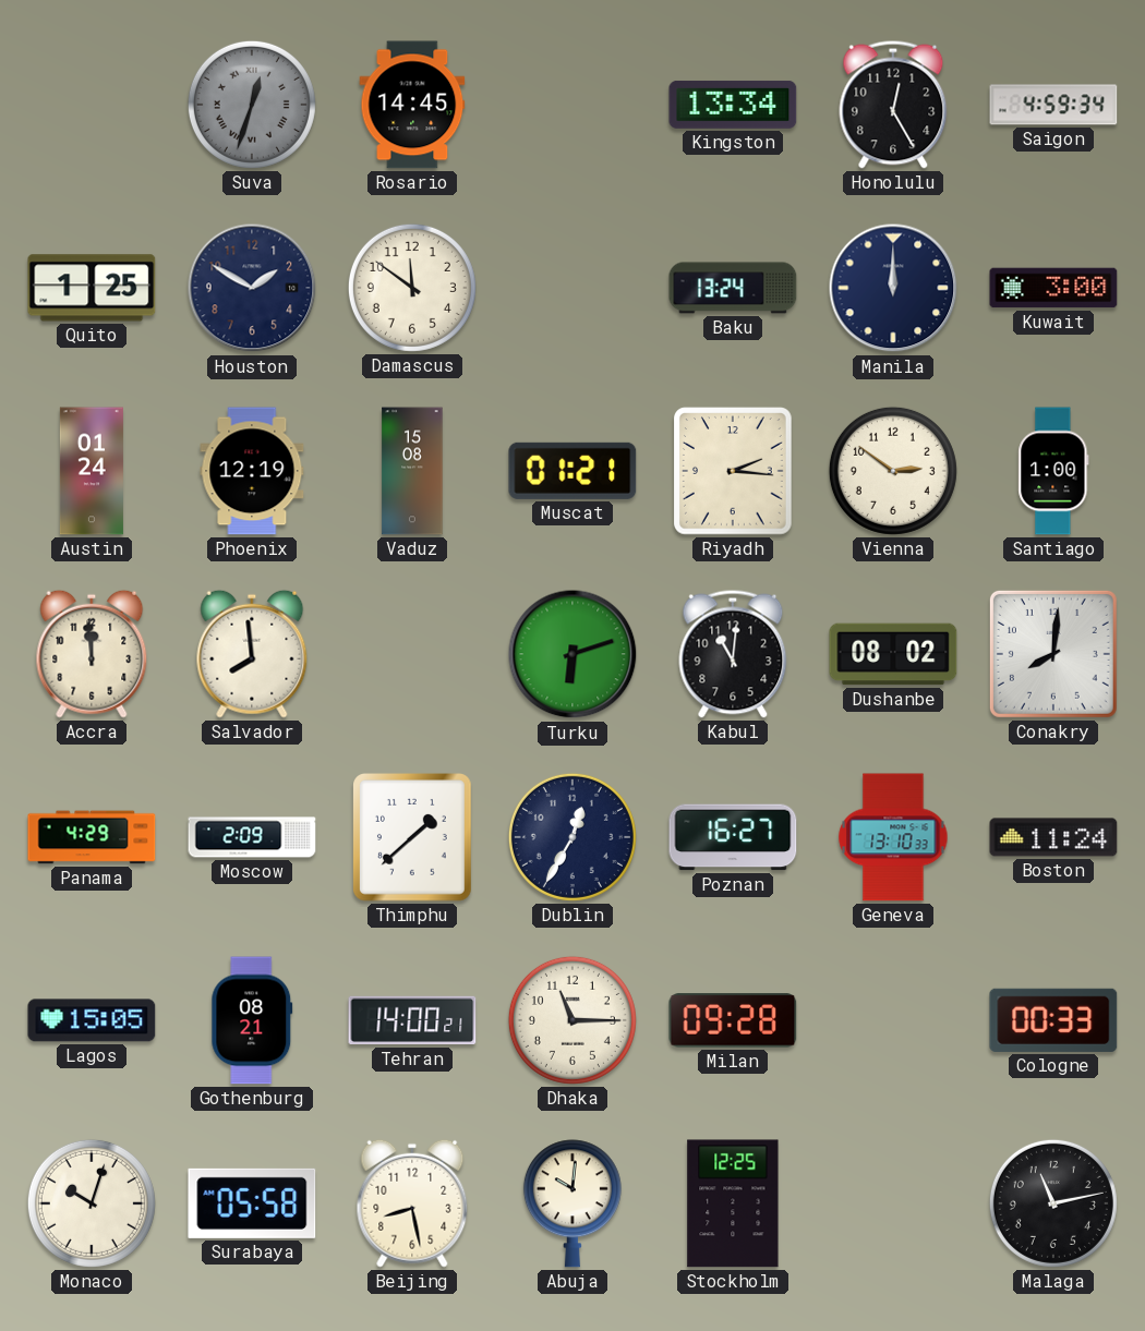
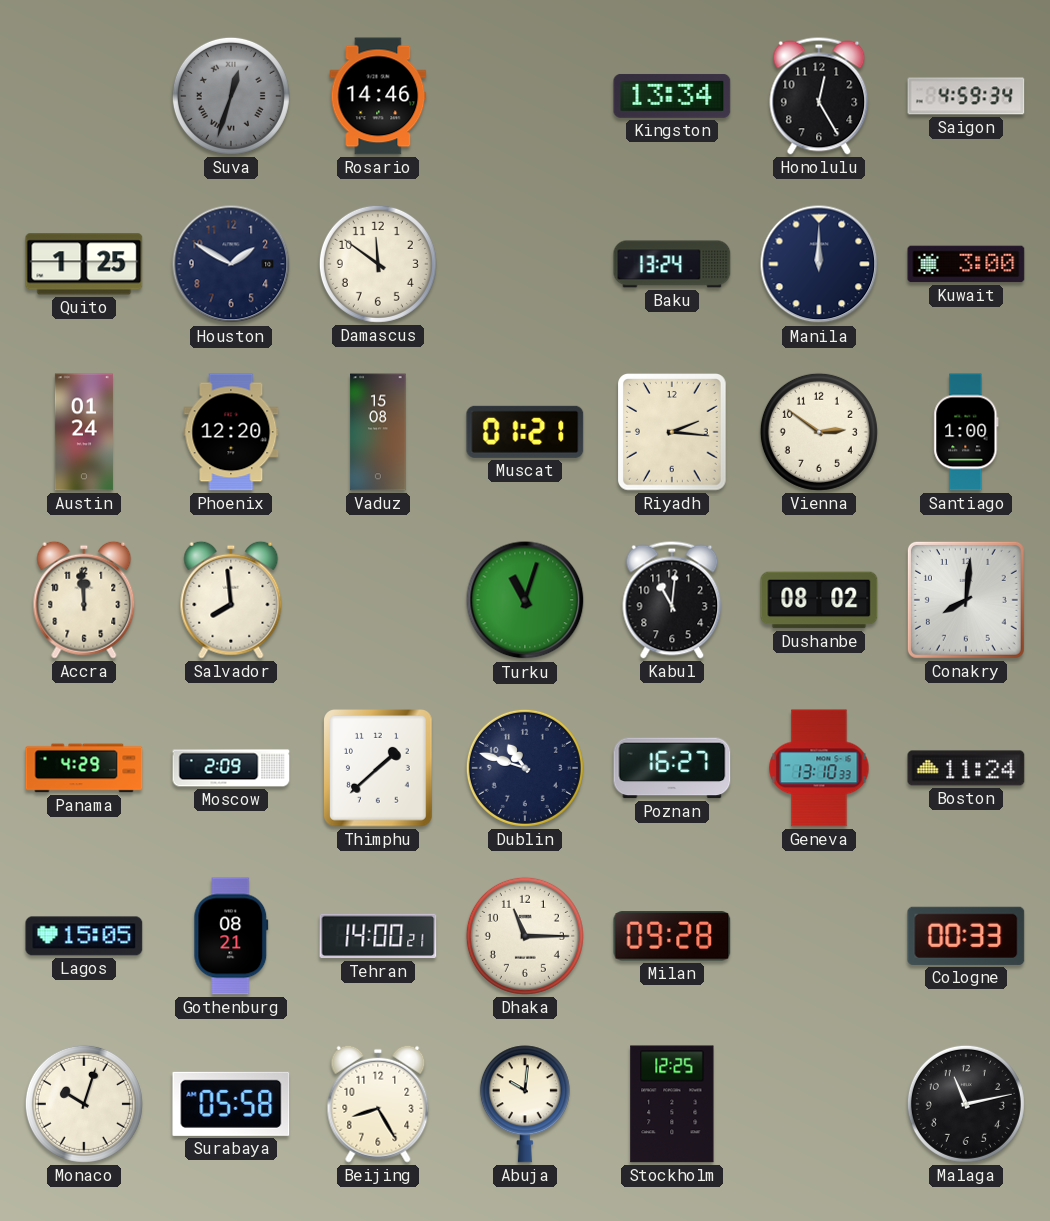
Rosario: 14:45 -> 14:46 (378, 96)
Phoenix: 12:19 -> 12:20 (231, 432)
Turku: 6:12 -> 11:03 (525, 600)
Dublin: 12:35 -> 10:48 (525, 768)
Beijing: 8:28 -> 8:25 (378, 1104)
